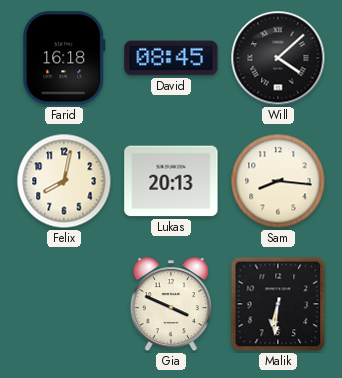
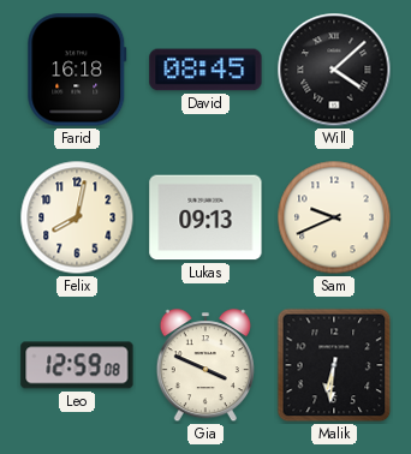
Lukas: 20:13 -> 09:13 (205, 217)
Sam: 8:16 -> 9:41 (334, 217)
Leo: none -> 12:59 (77, 365)
